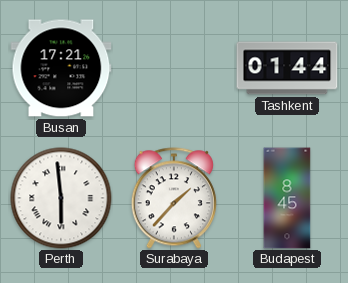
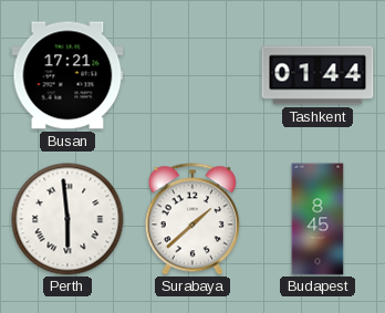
Surabaya: 1:37 -> 1:38 (192, 219)
